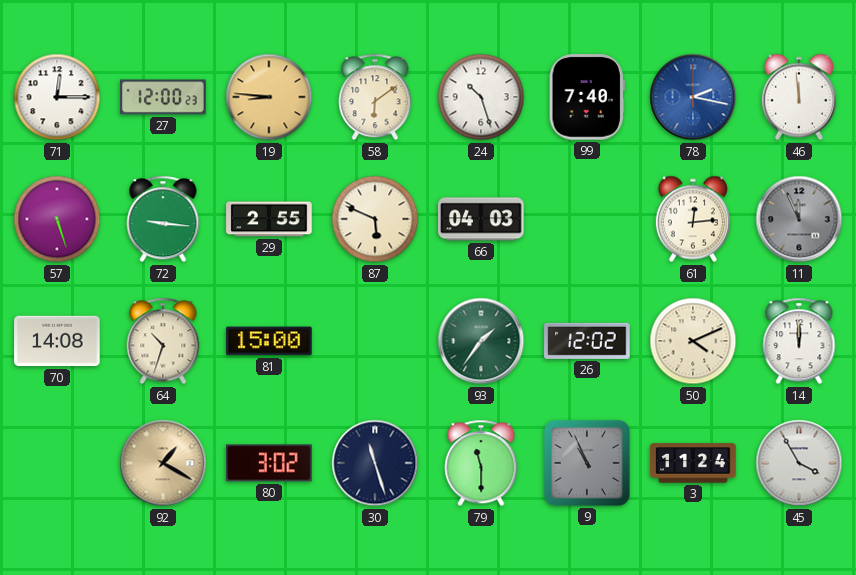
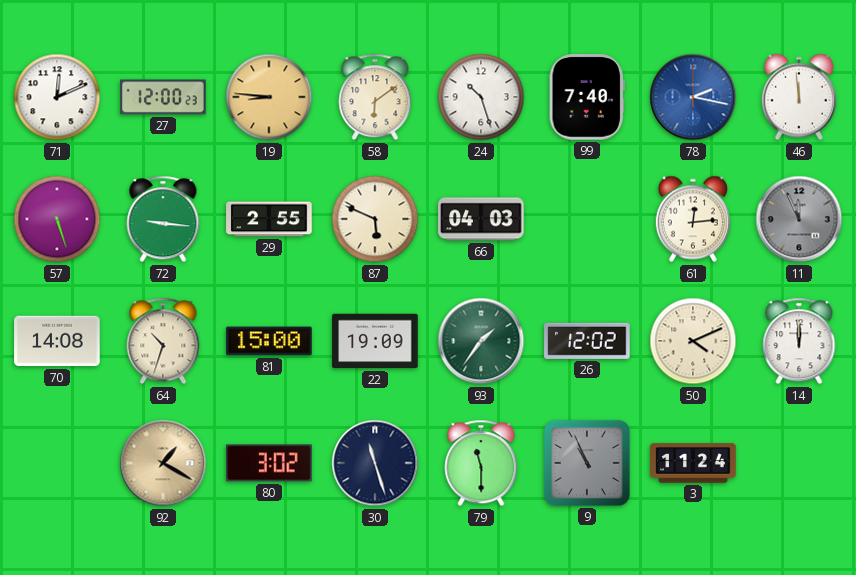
71: 12:15 -> 12:11 (57, 97)
22: none -> 19:09 (375, 341)
45: 3:55 -> none (799, 463)
